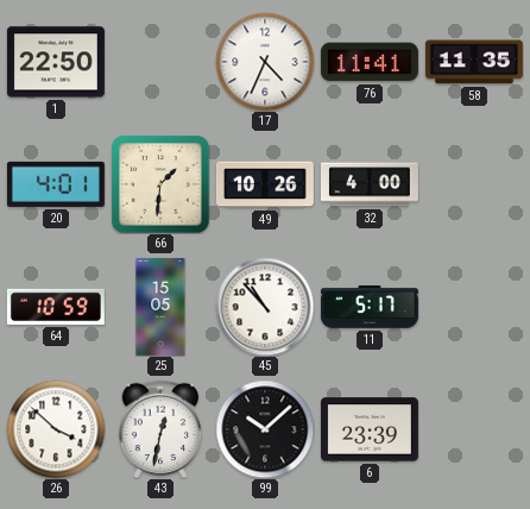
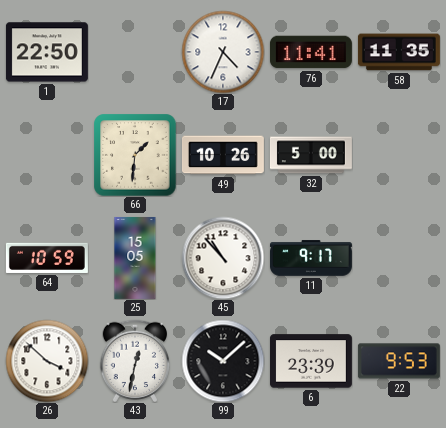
20: 4:01 -> none (56, 184)
32: 4:00 -> 5:00 (311, 155)
11: 5:17 -> 9:17 (311, 258)
22: none -> 9:53 (399, 361)
